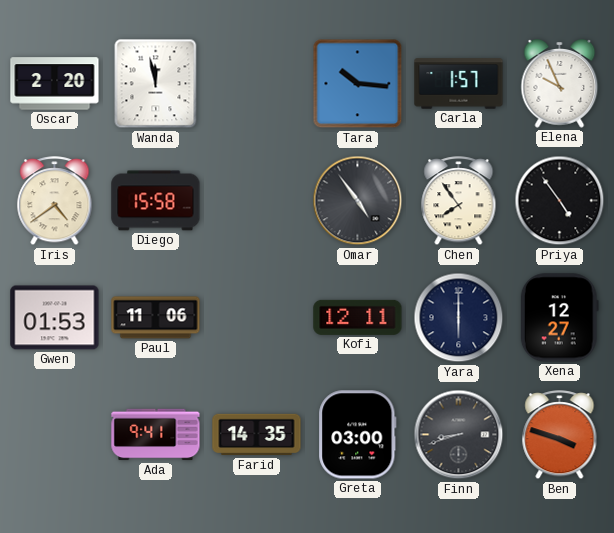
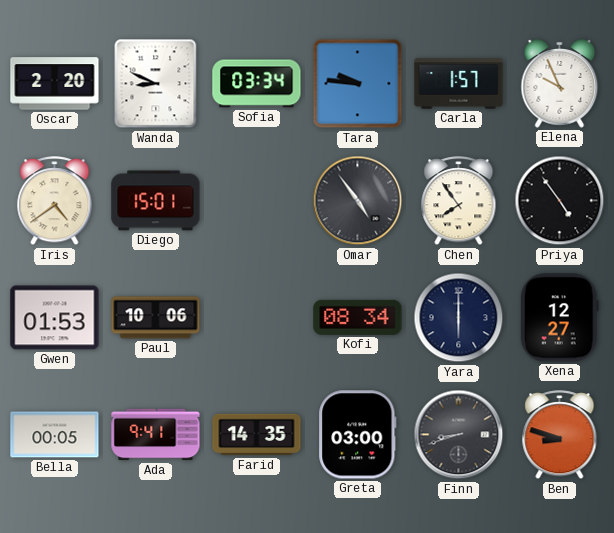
Wanda: 11:58 -> 8:49 (156, 84)
Sofia: none -> 03:34 (257, 84)
Tara: 10:16 -> 9:46 (358, 84)
Diego: 15:58 -> 15:01 (156, 201)
Paul: 11:06 -> 10:06 (156, 318)
Kofi: 12:11 -> 08:34 (358, 317)
Bella: none -> 00:05 (55, 435)
Ben: 3:48 -> 8:48 (560, 435)
